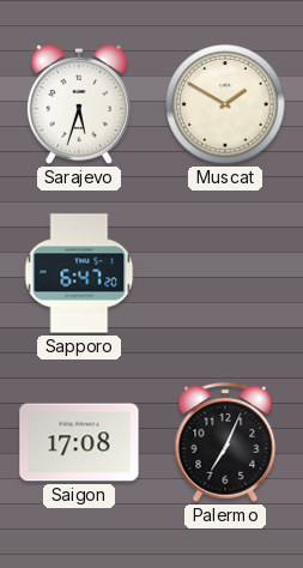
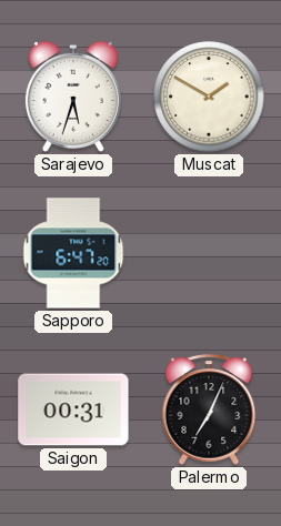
Saigon: 17:08 -> 00:31 (73, 409)
